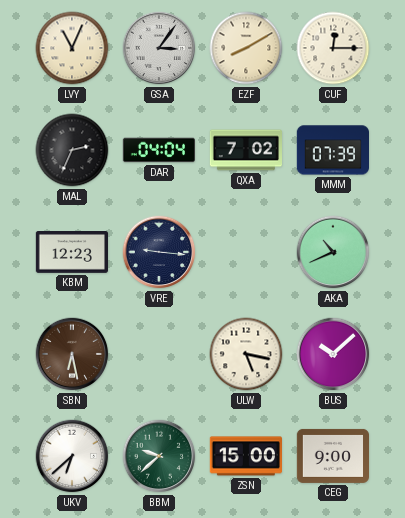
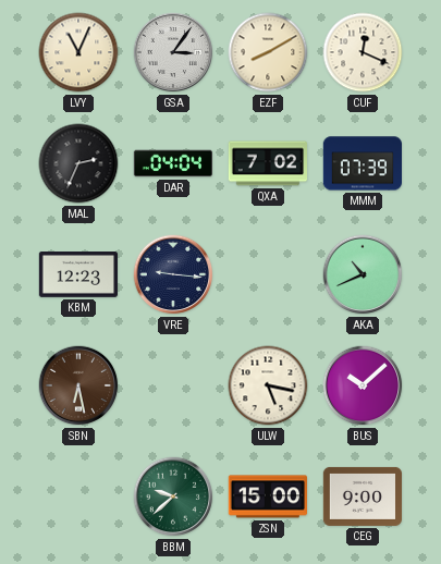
CUF: 12:15 -> 12:19 (363, 52)
UKV: 6:38 -> none (72, 456)
